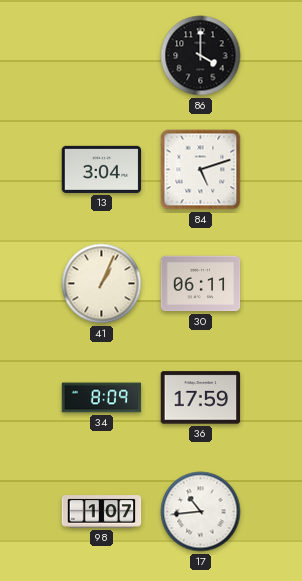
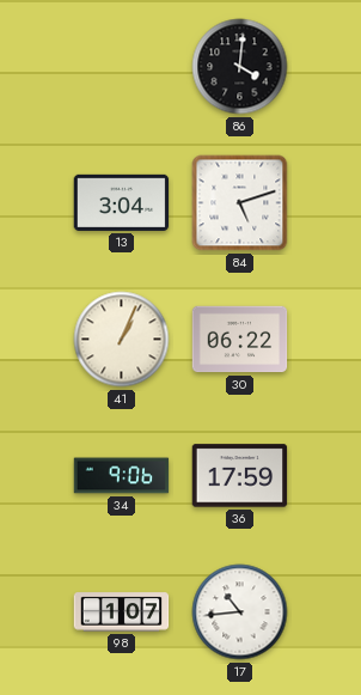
86: 4:00 -> 4:01 (240, 67)
30: 06:11 -> 06:22 (240, 340)
34: 8:09 -> 9:06 (122, 476)
